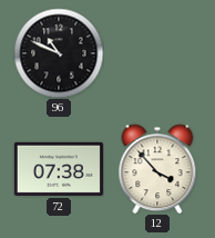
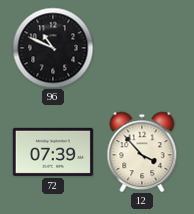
72: 07:38 -> 07:39 (53, 152)
